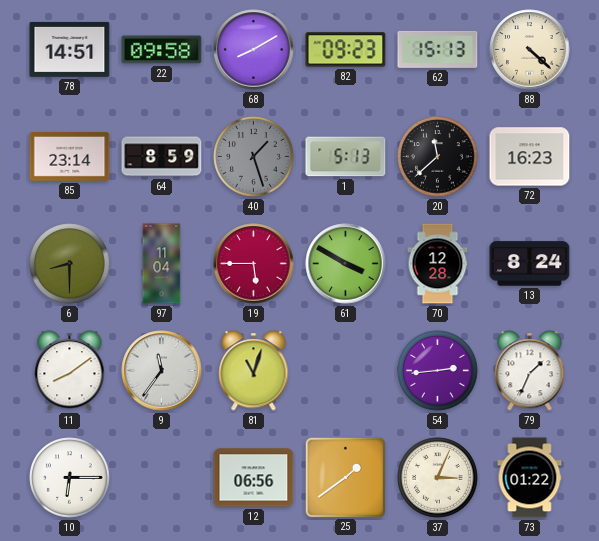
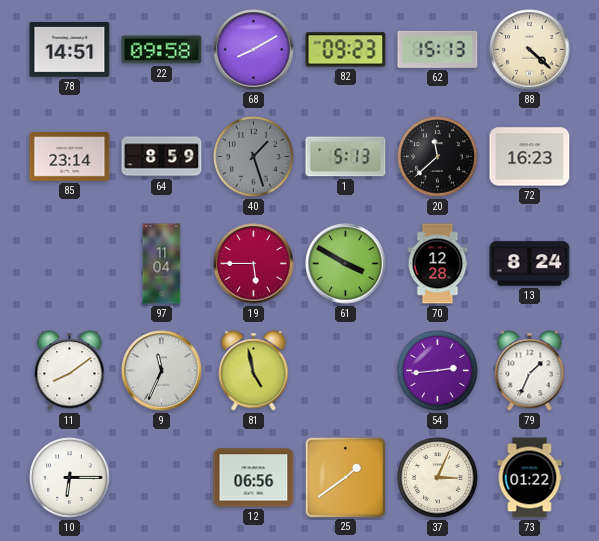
6: 8:30 -> none (70, 264)
9: 11:36 -> 11:34 (162, 371)
81: 11:03 -> 4:58 (254, 371)
